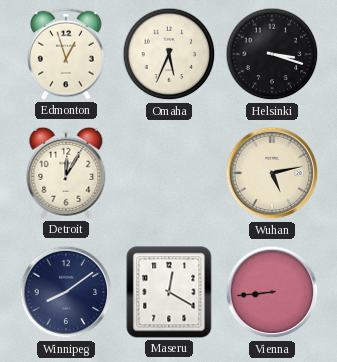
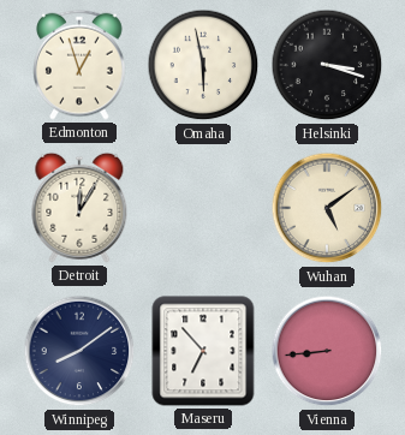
Omaha: 5:34 -> 5:58 (203, 65)
Wuhan: 5:13 -> 5:09 (327, 208)
Maseru: 12:20 -> 6:53 (203, 351)
